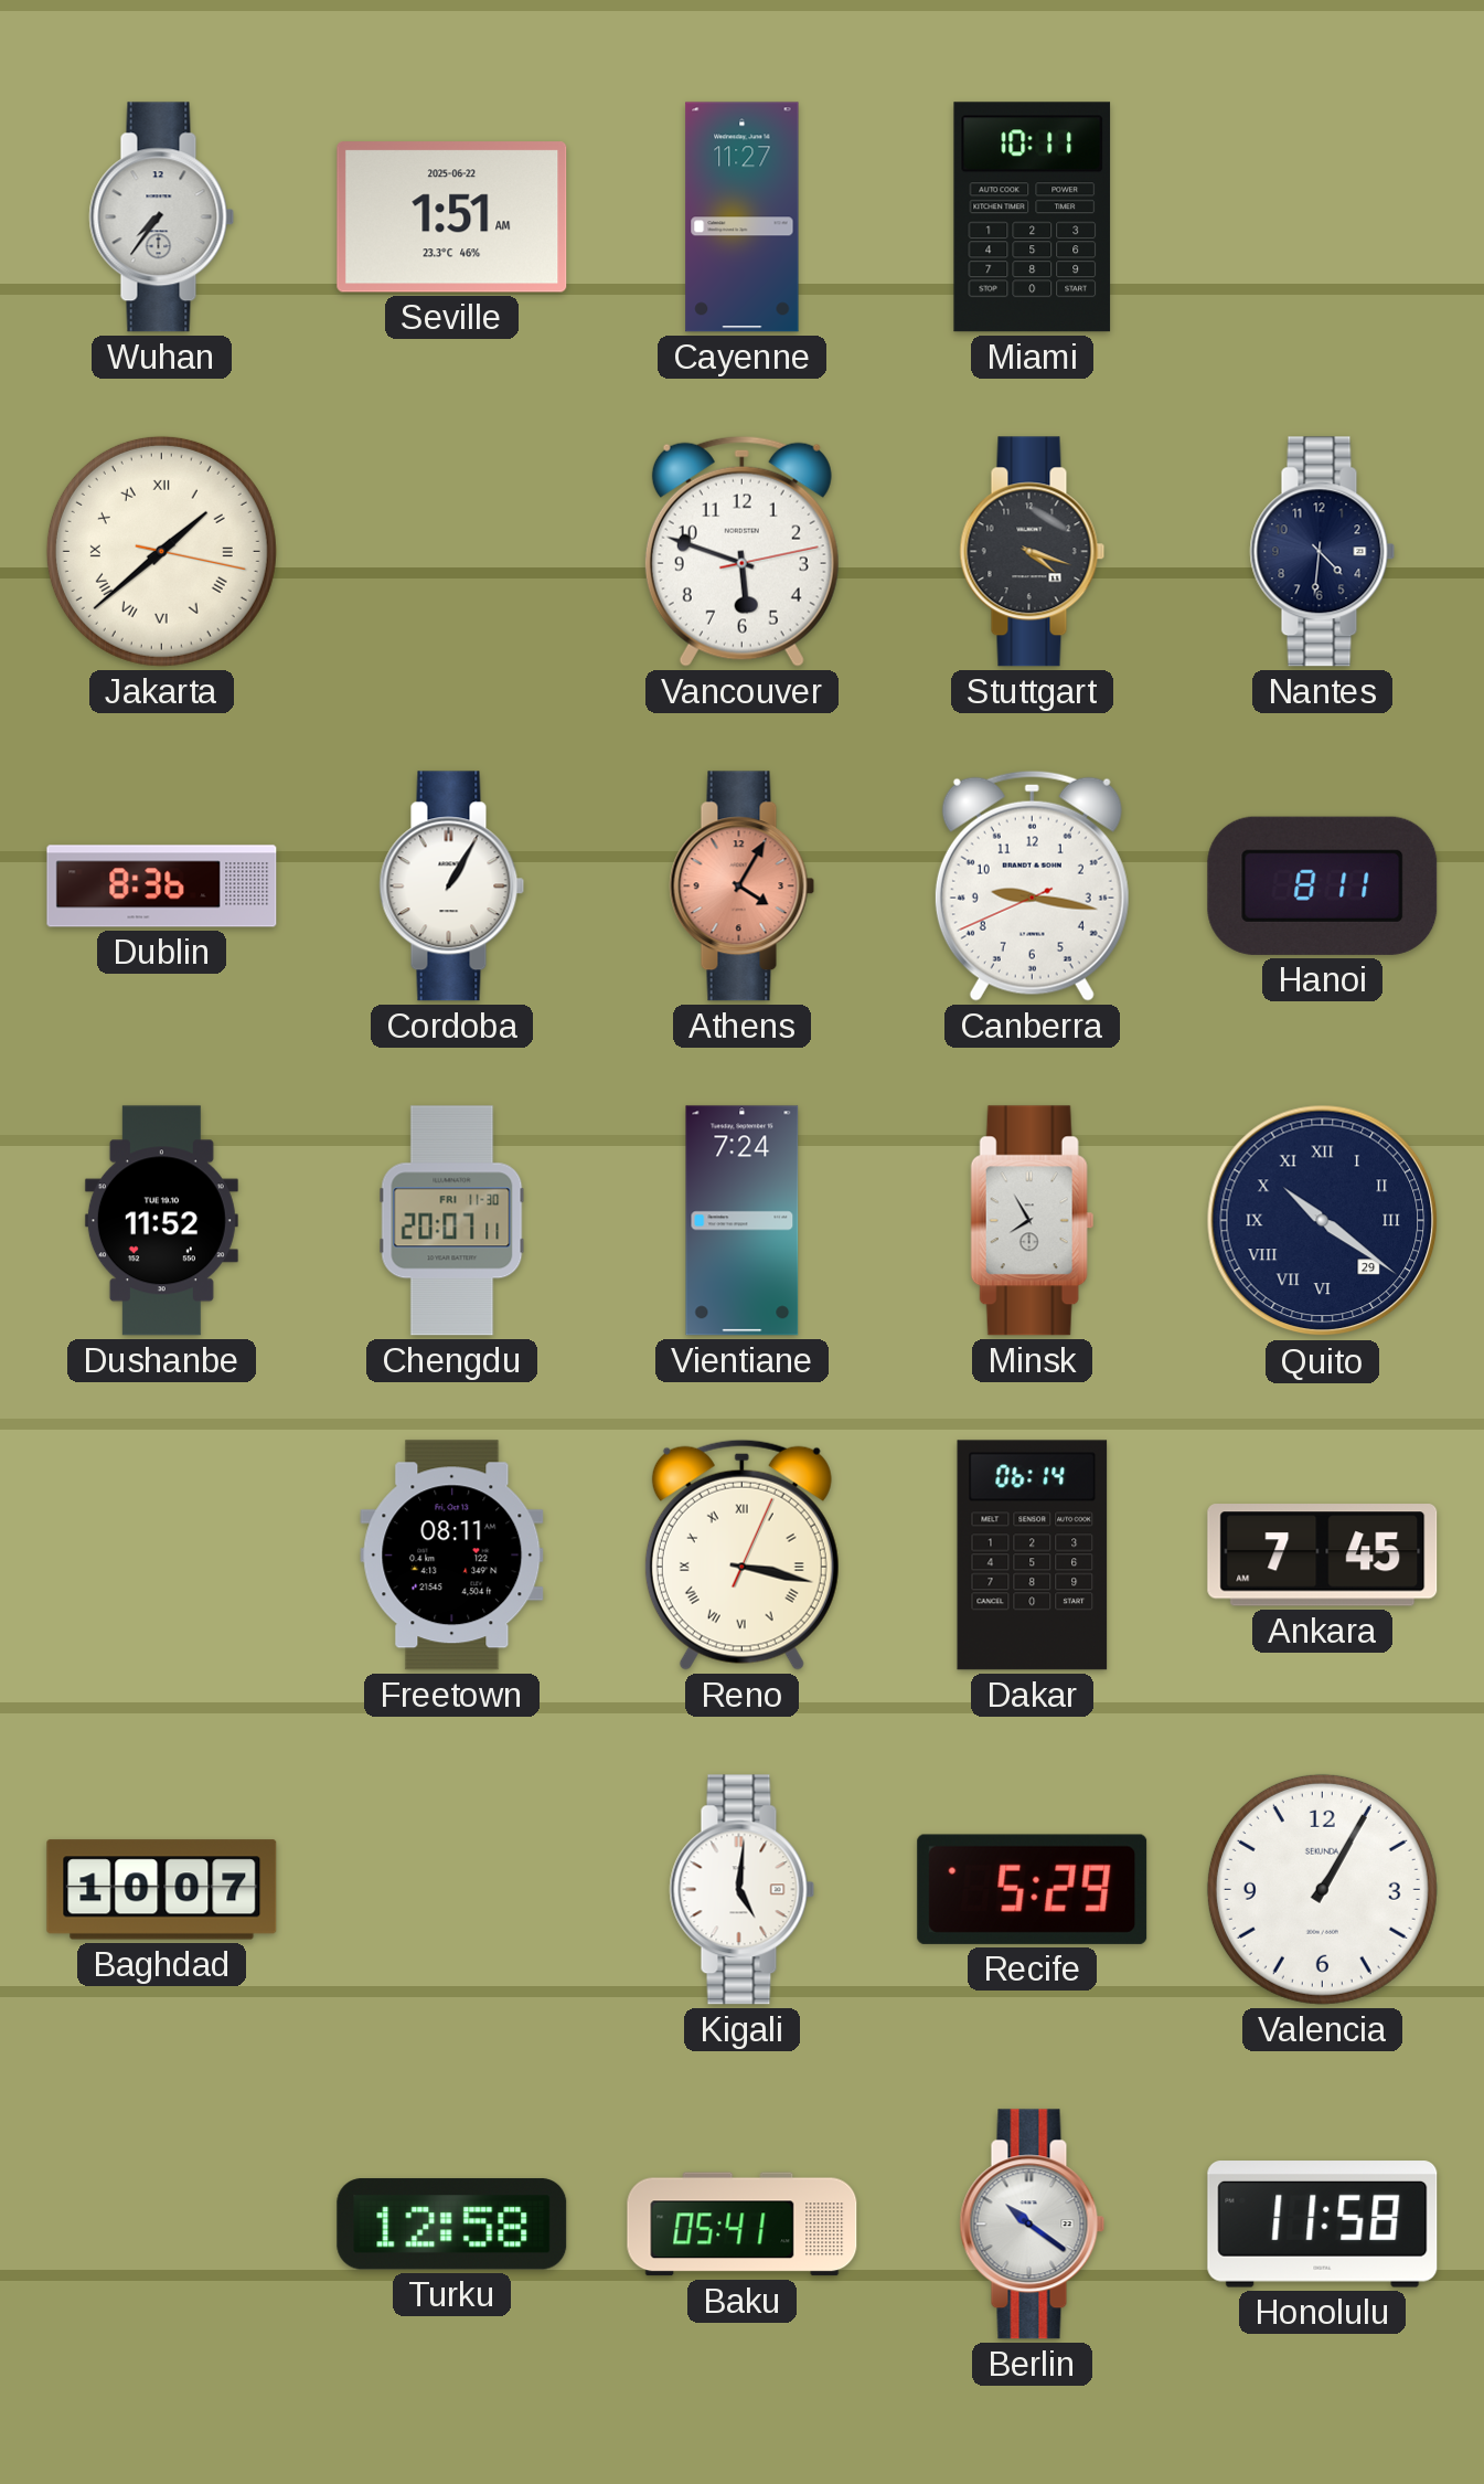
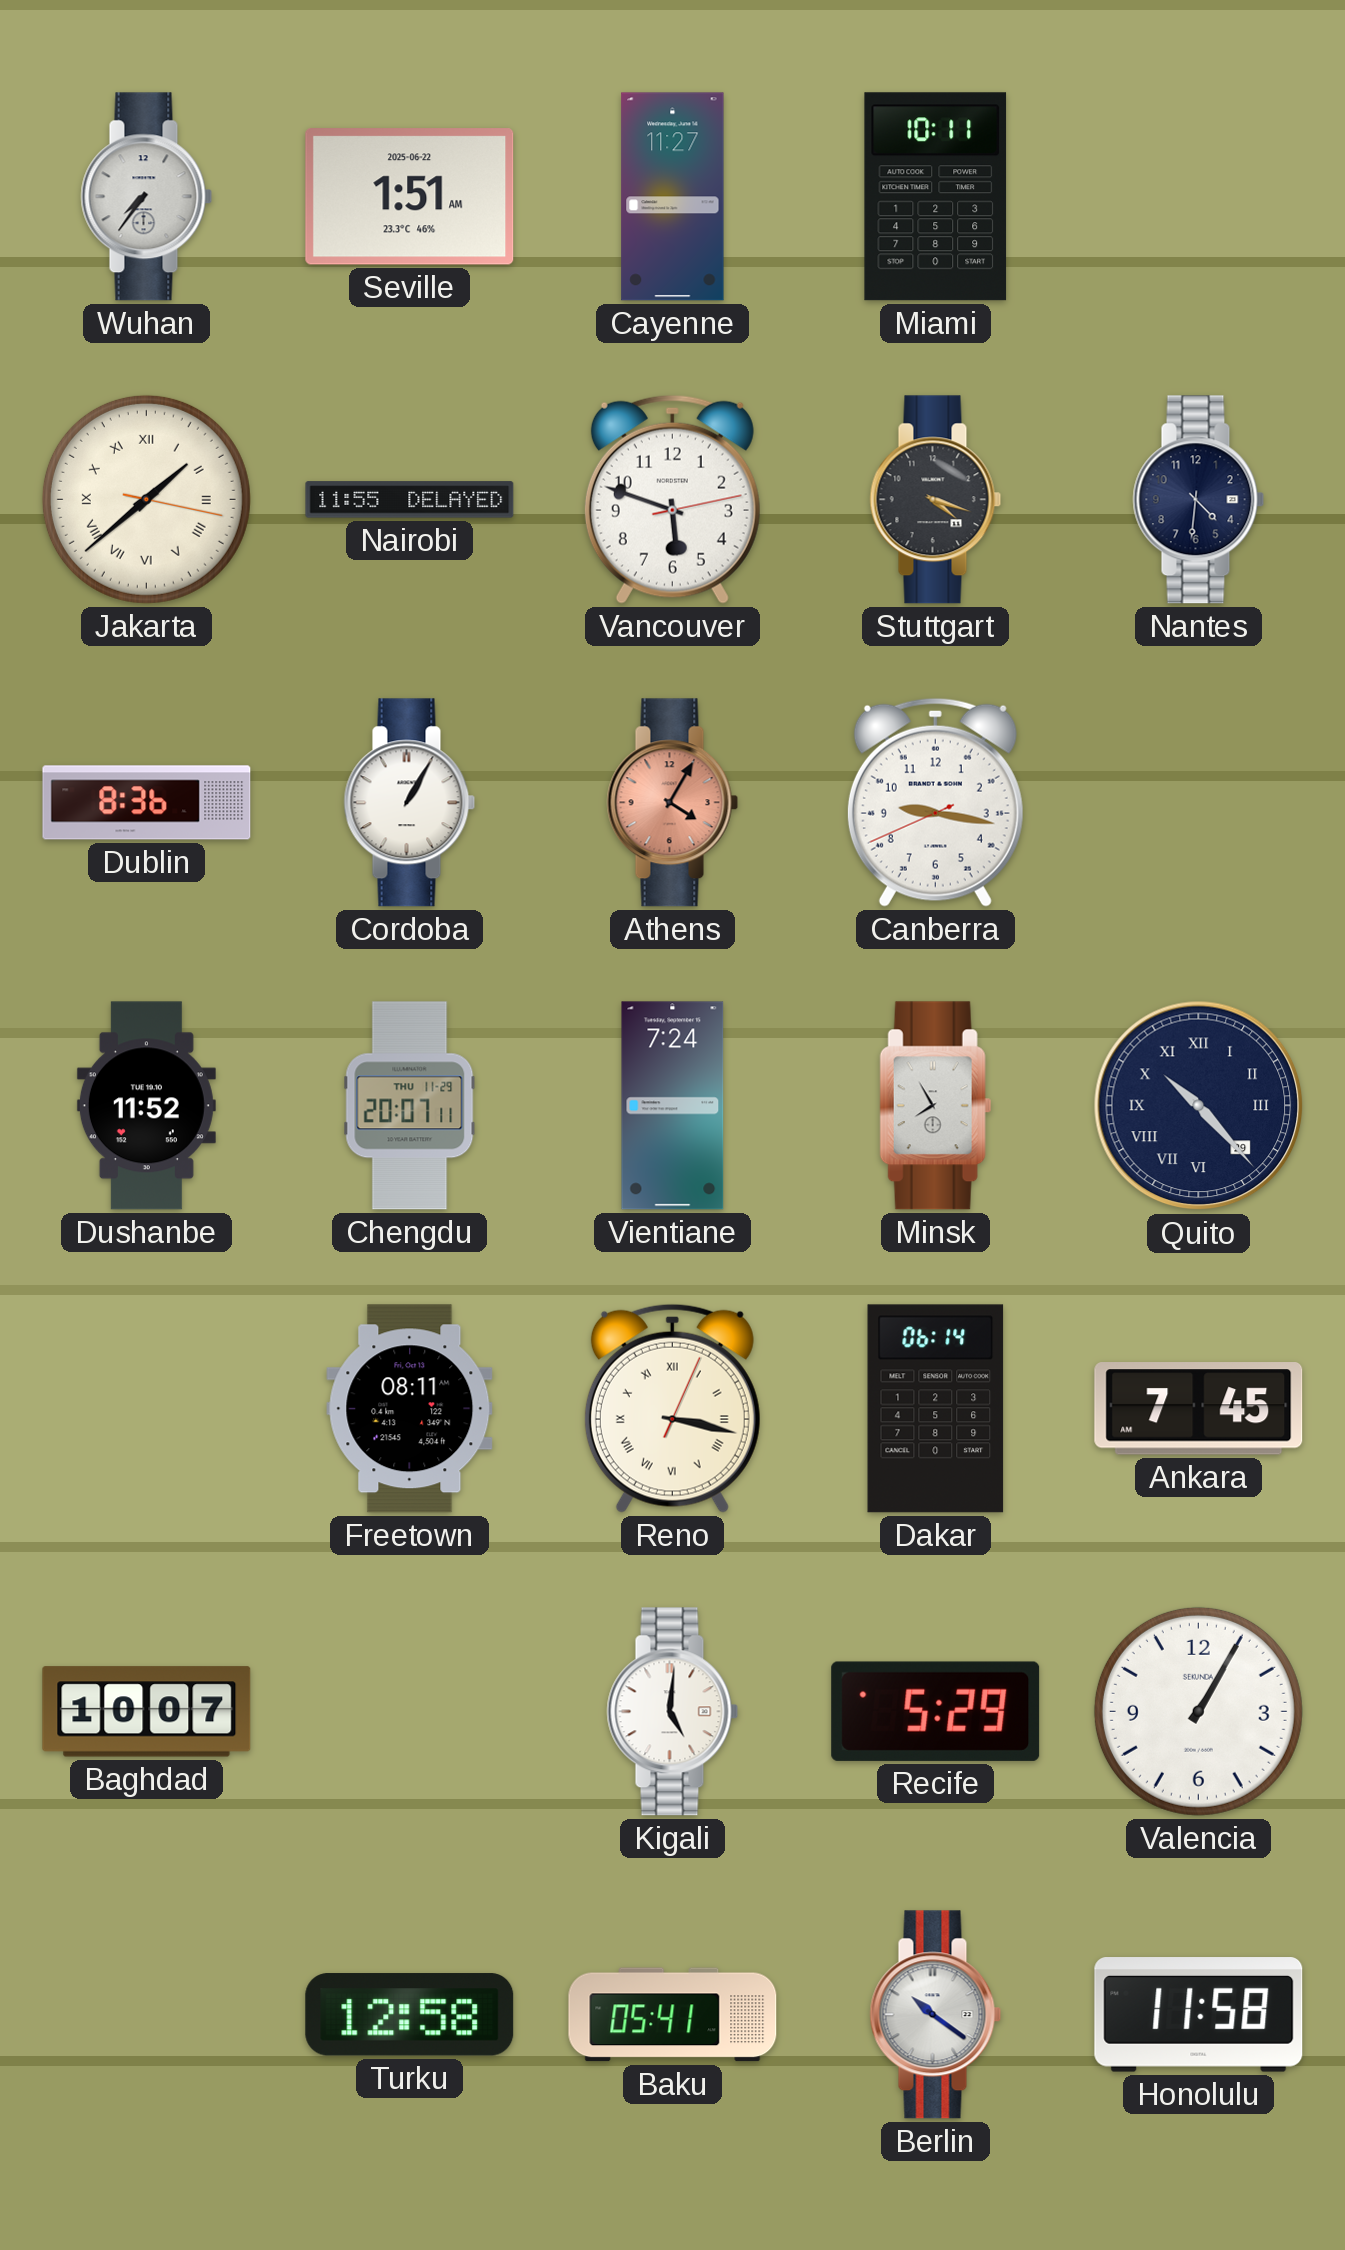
Nairobi: none -> 11:55 (410, 500)
Hanoi: 8:11 -> none (1323, 885)
Chengdu date: FRI 11-30 -> THU 11-29 (410, 1106)
Quito: 10:21 -> 10:23 (1199, 1106)
